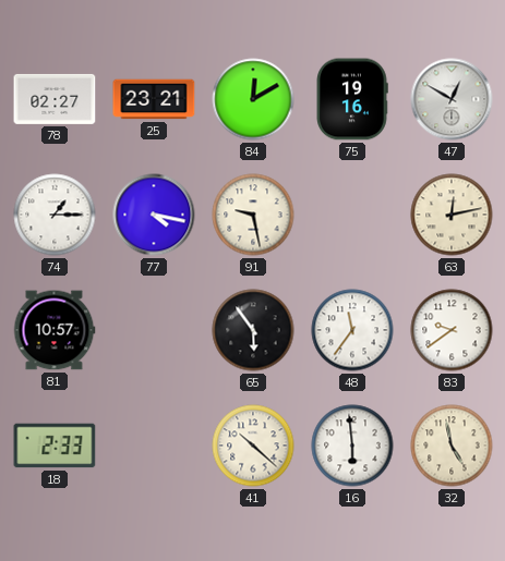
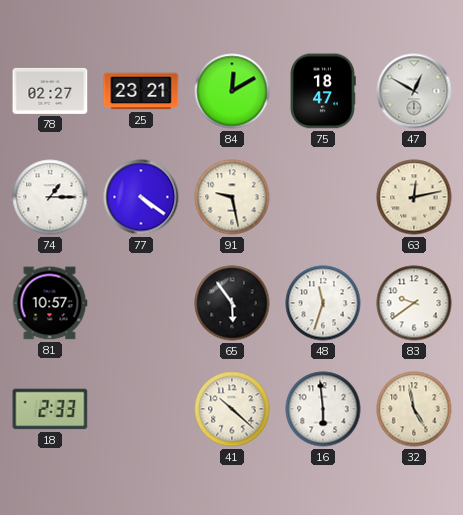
75: 19:16 -> 18:47 (323, 91)
77: 4:17 -> 4:21 (141, 197)
48: 11:36 -> 11:33 (323, 303)
